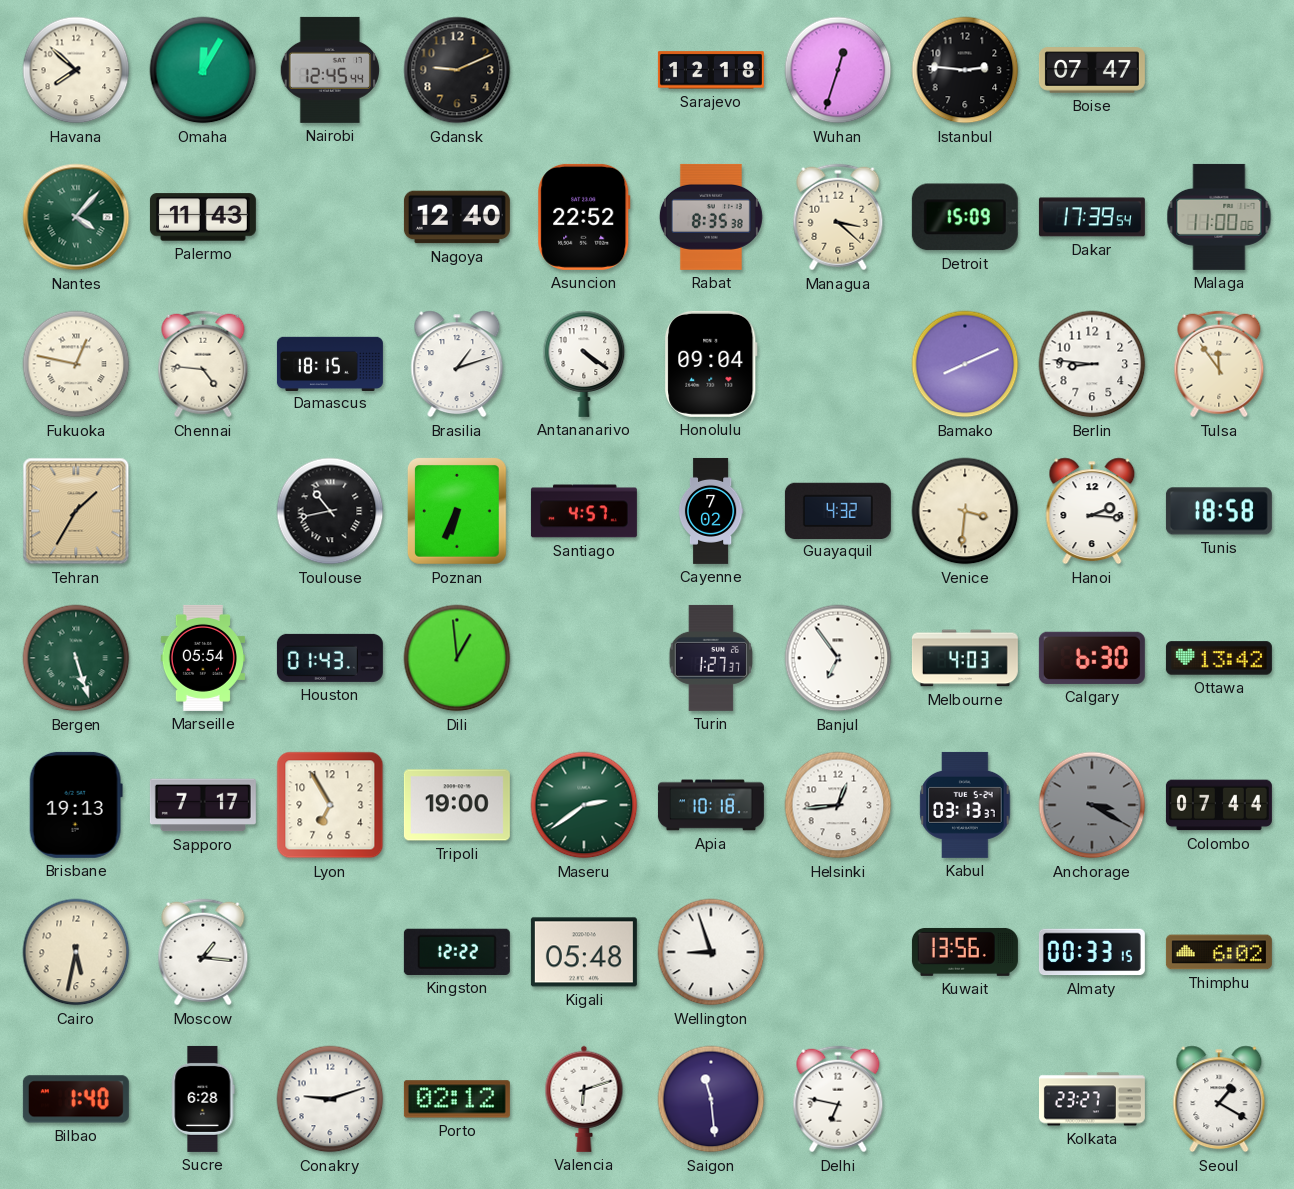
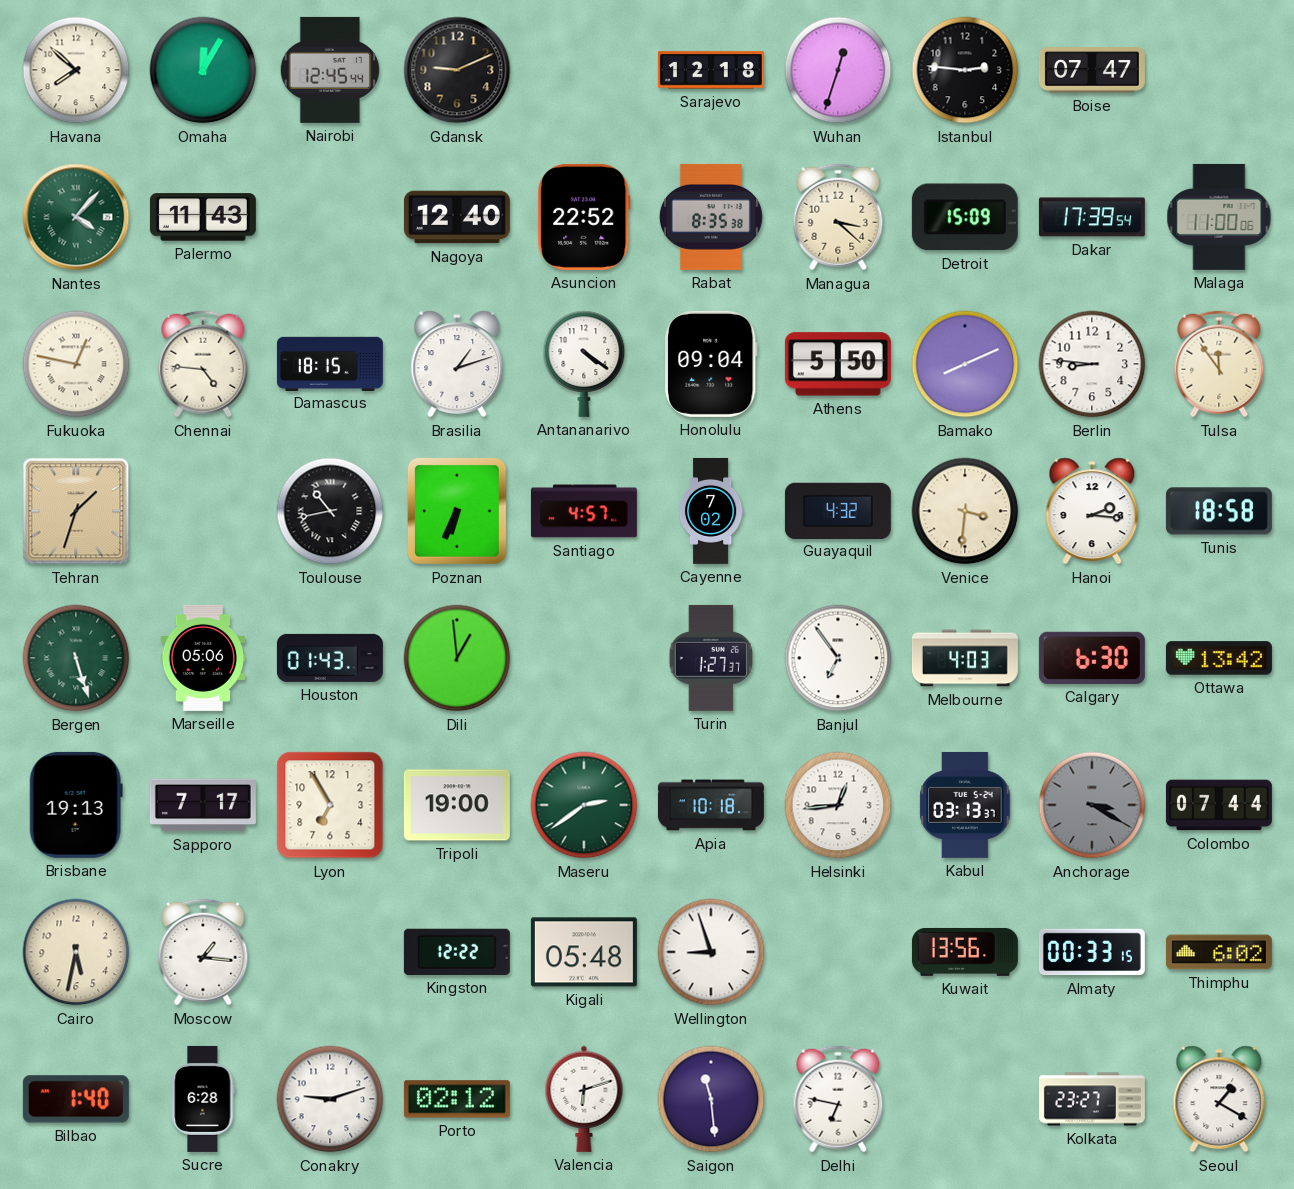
Athens: none -> 5:50 (838, 364)
Tehran: 1:35 -> 1:33 (76, 511)
Marseille: 05:54 -> 05:06 (203, 658)
